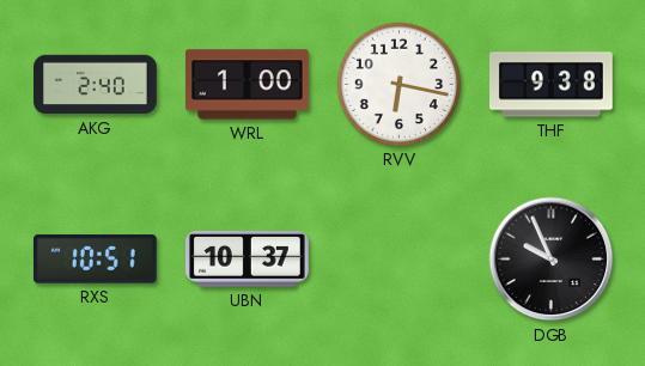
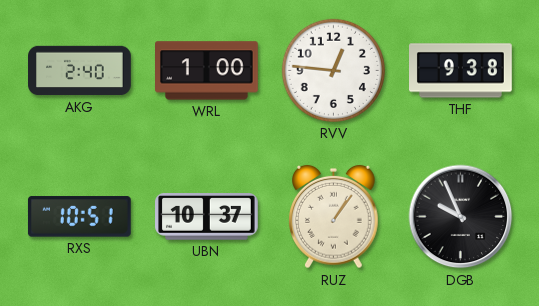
RVV: 6:17 -> 12:46 (333, 70)
RUZ: none -> 1:06 (334, 217)
